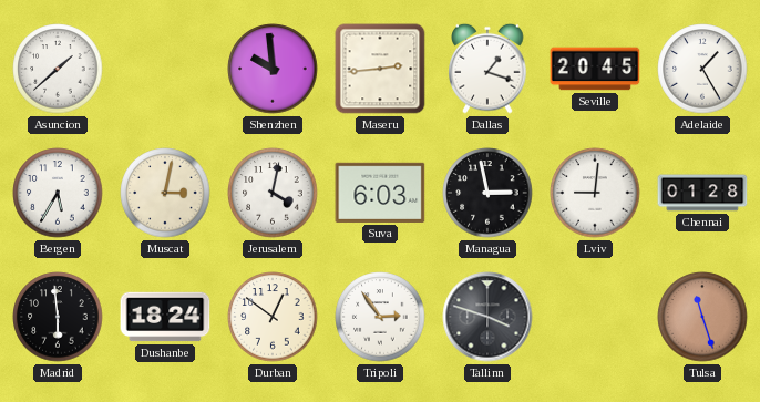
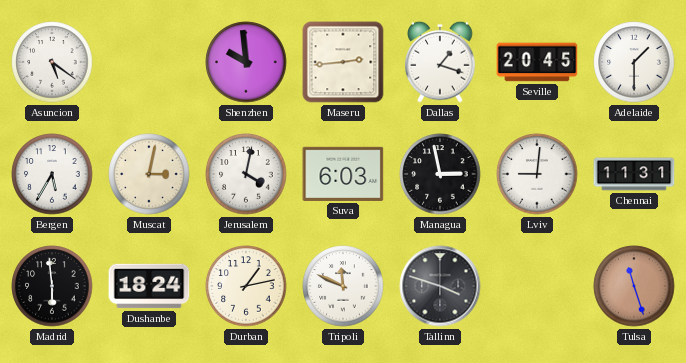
Asuncion: 1:38 -> 5:21 (52, 62)
Adelaide: 1:25 -> 1:30 (634, 62)
Chennai: 01:28 -> 11:31 (634, 174)
Durban: 12:51 -> 1:13 (246, 286)
Tripoli: 2:54 -> 11:49 (343, 286)
